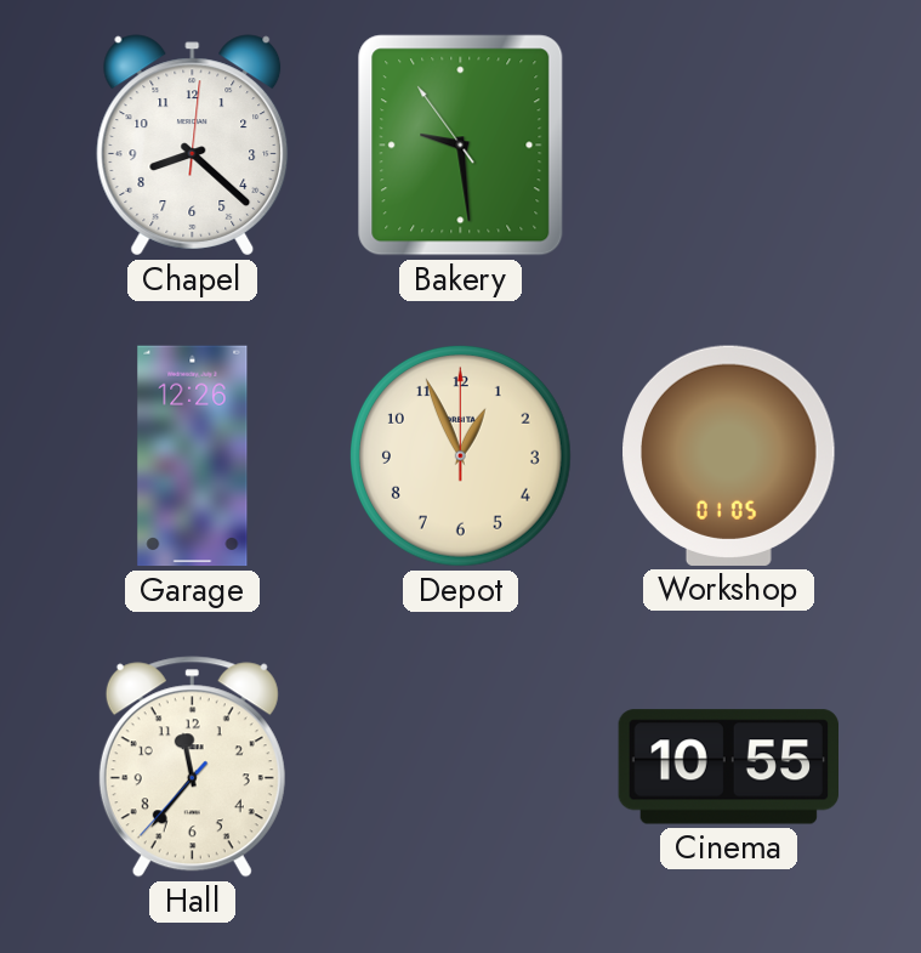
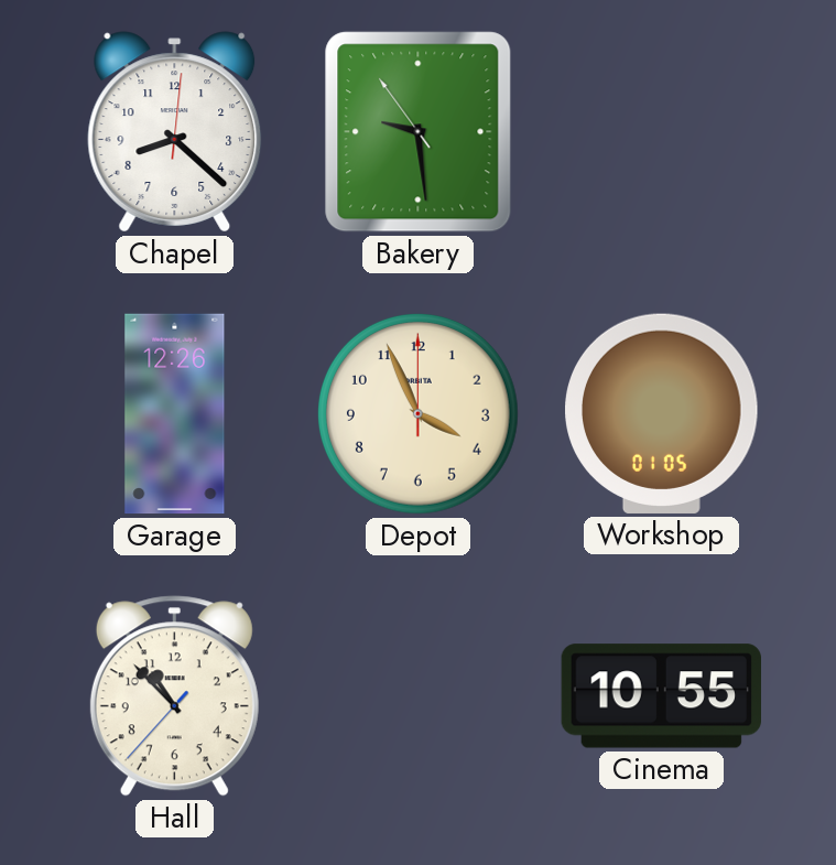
Depot: 12:56 -> 3:56 (417, 413)
Hall: 11:36 -> 10:52 (174, 696)
